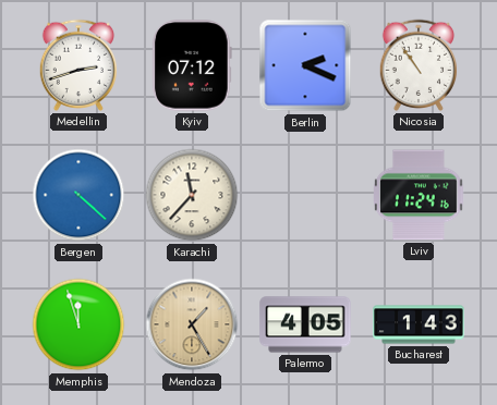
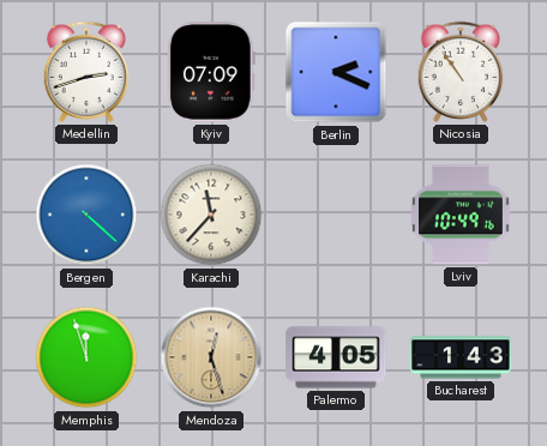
Kyiv: 07:12 -> 07:09 (211, 72)
Lviv: 11:24 -> 10:49 (461, 215)
Mendoza: 1:25 -> 12:27 (211, 357)
